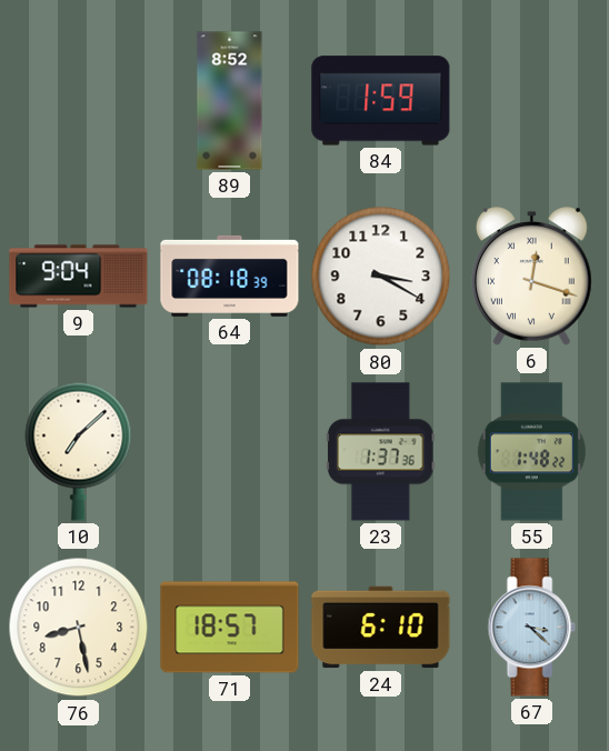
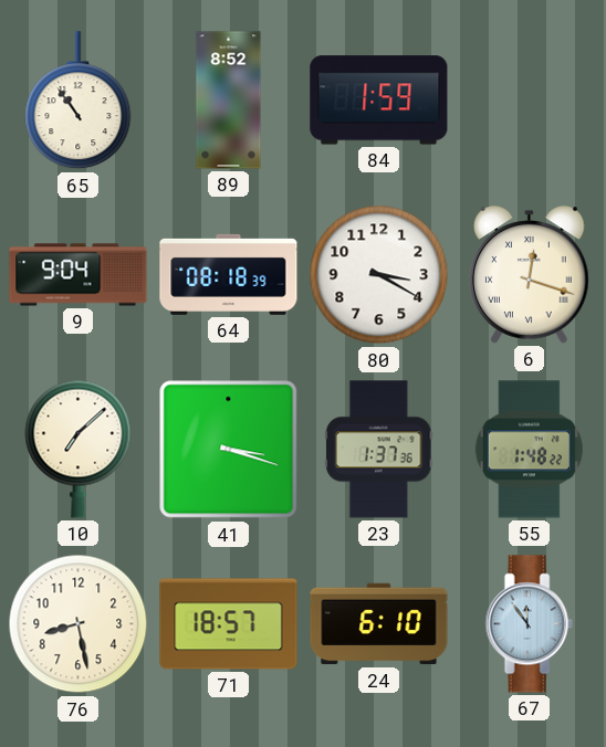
65: none -> 10:54 (79, 101)
41: none -> 3:18 (229, 450)
67: 3:22 -> 11:54 (529, 624)
